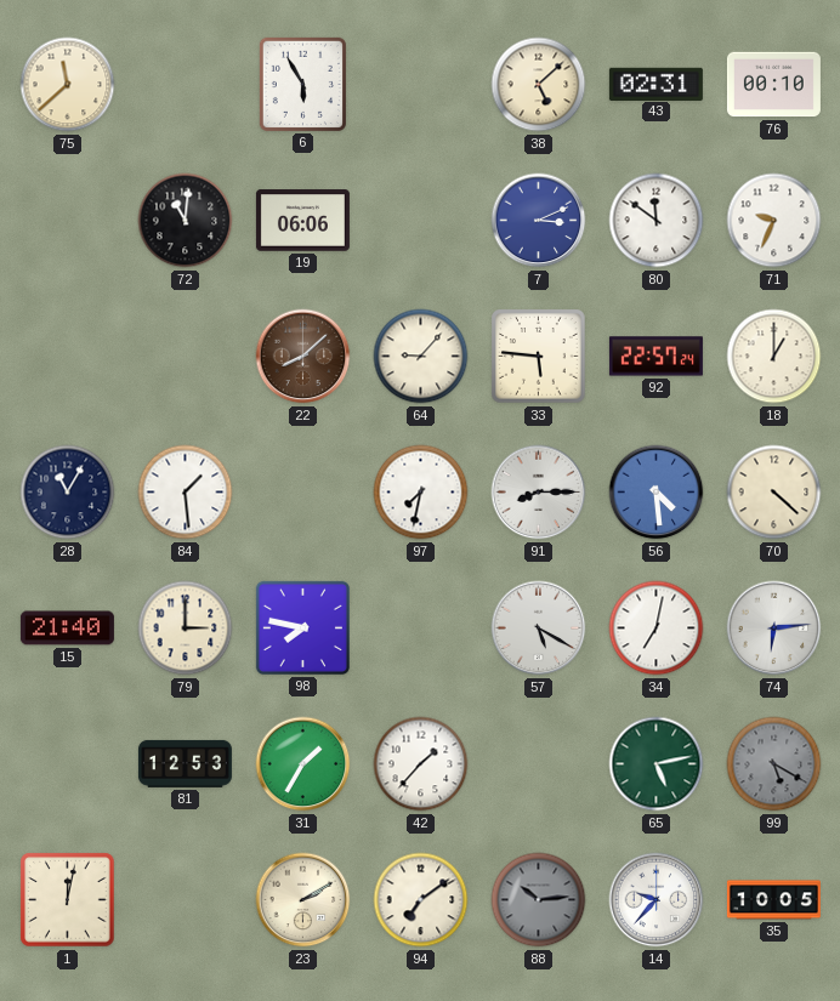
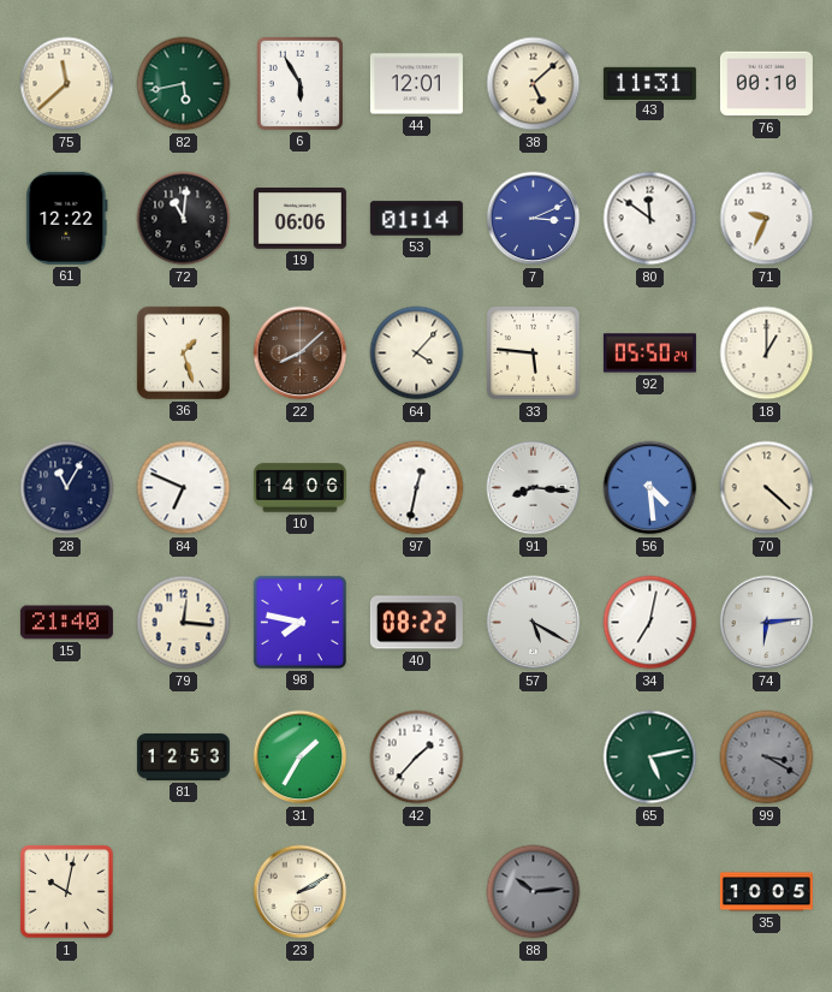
82: none -> 5:43 (184, 84)
44: none -> 12:01 (416, 84)
43: 02:31 -> 11:31 (649, 83)
61: none -> 12:22 (67, 218)
53: none -> 01:14 (416, 219)
36: none -> 1:27 (183, 352)
64: 9:07 -> 4:07 (417, 354)
92: 22:57 -> 05:50 (649, 354)
84: 1:29 -> 6:49 (184, 488)
10: none -> 14:06 (299, 488)
97: 7:32 -> 12:32 (417, 488)
91: 8:15 -> 8:16 (534, 488)
79: 3:00 -> 12:16 (184, 623)
40: none -> 08:22 (416, 623)
99: 5:20 -> 3:20 (767, 758)
1: 12:02 -> 10:02 (67, 892)
94: 7:09 -> none (421, 900)
14: 9:37 -> none (657, 900)
